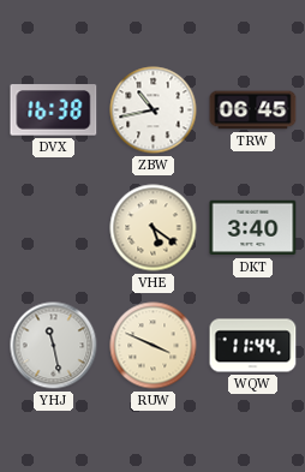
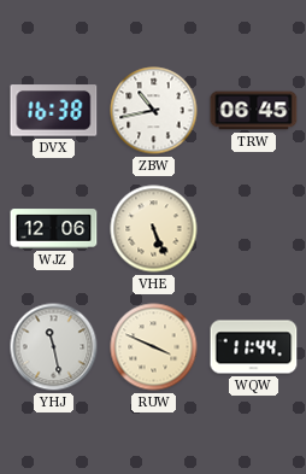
WJZ: none -> 12:06 (54, 229)
VHE: 5:21 -> 5:26 (154, 229)
DKT: 3:40 -> none (253, 228)
